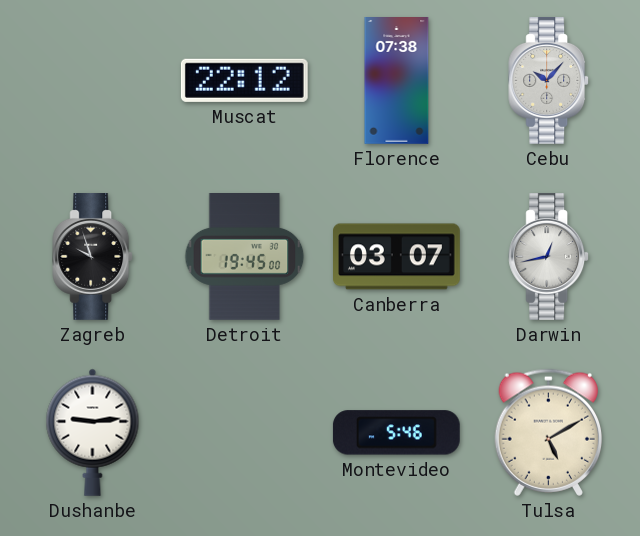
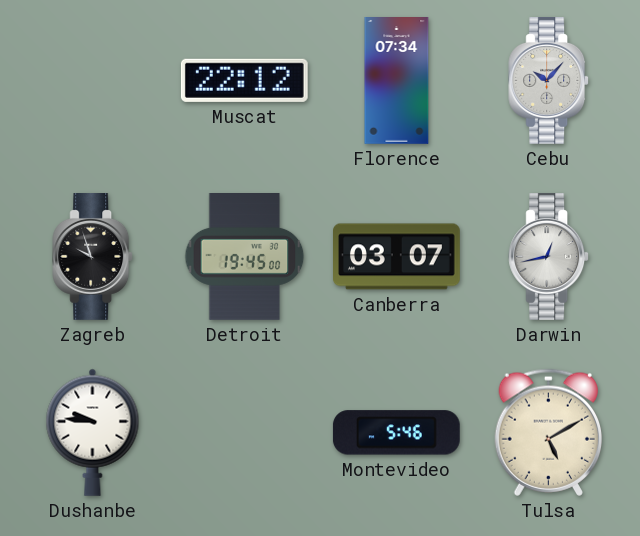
Florence: 07:38 -> 07:34 (397, 81)
Dushanbe: 9:14 -> 9:46 (93, 432)
